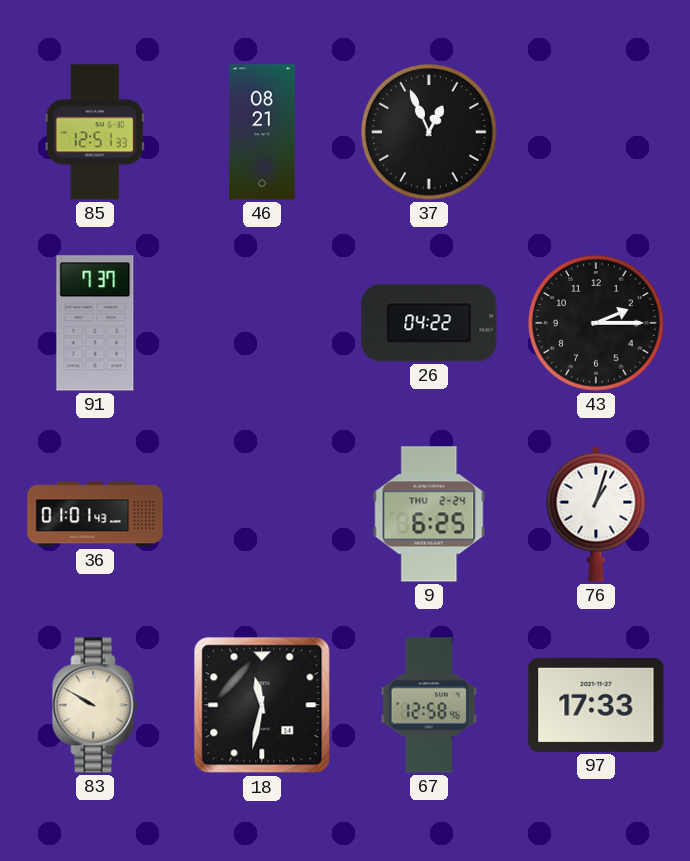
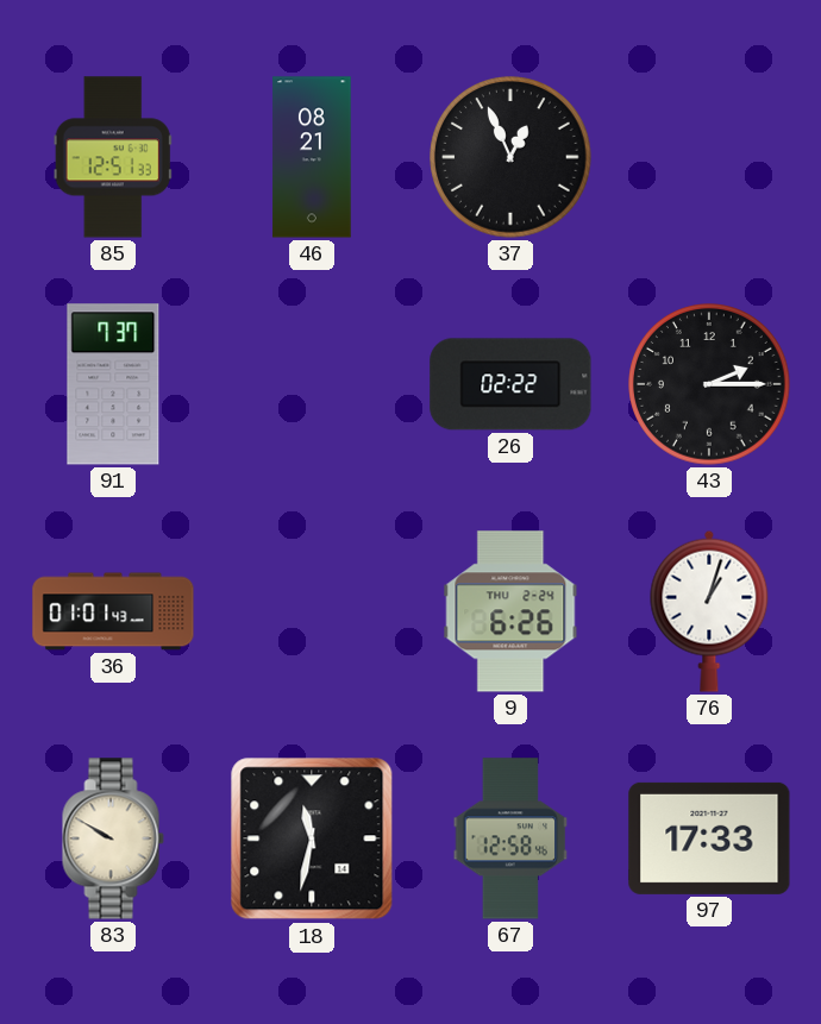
26: 04:22 -> 02:22 (510, 384)
9: 6:25 -> 6:26 (510, 611)
